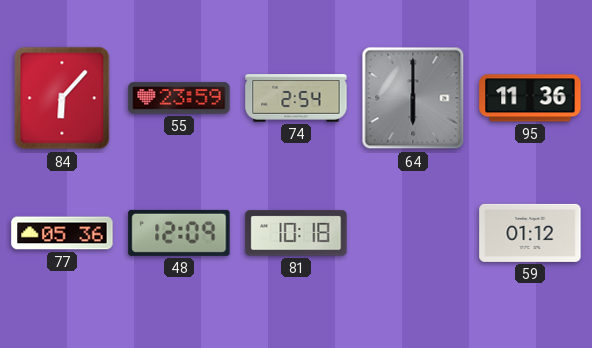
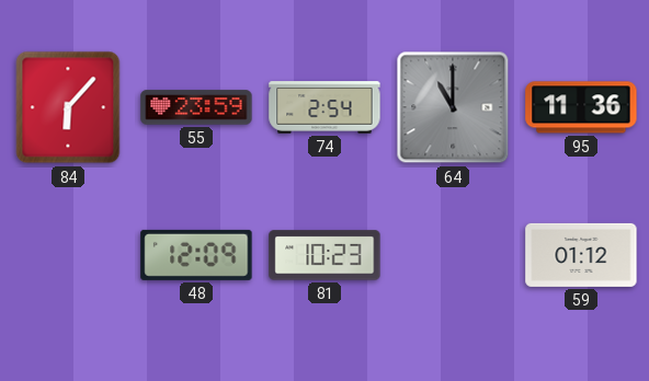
64: 6:00 -> 11:00 (453, 107)
77: 05:36 -> none (62, 233)
81: 10:18 -> 10:23 (324, 255)
